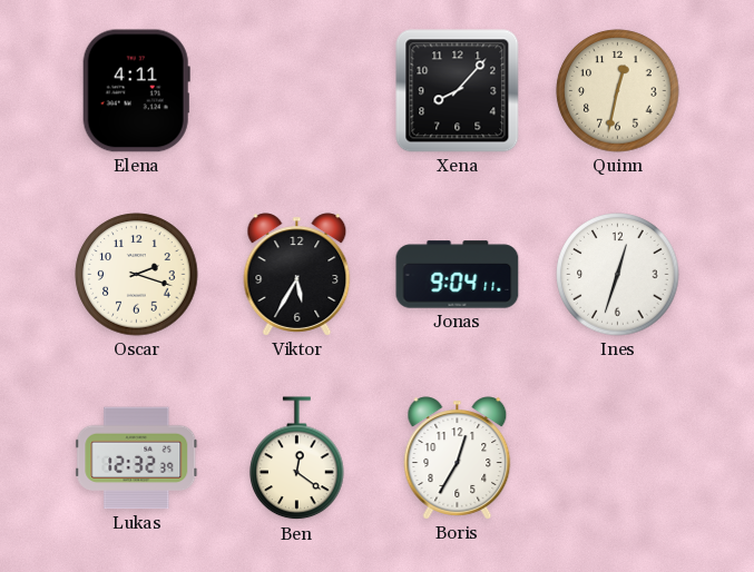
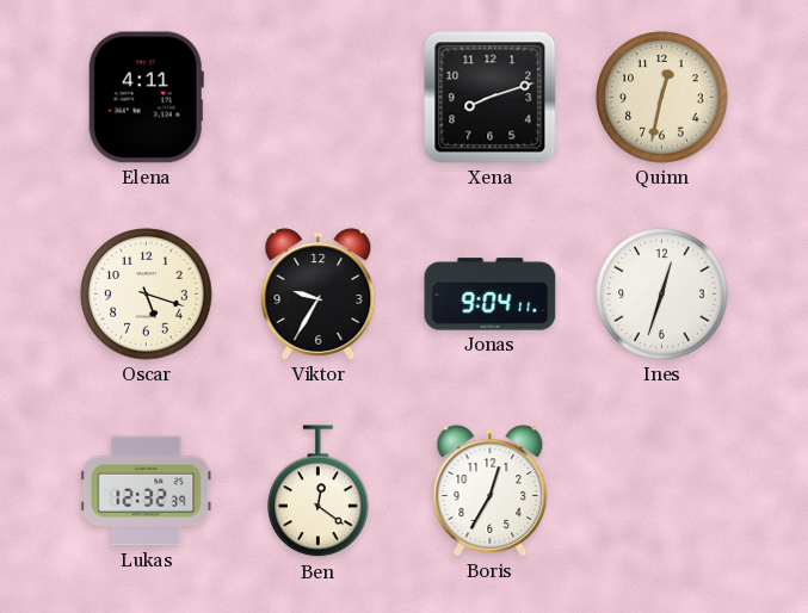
Xena: 8:07 -> 8:12 (491, 98)
Oscar: 2:18 -> 5:18 (147, 295)
Viktor: 5:35 -> 9:35 (319, 295)
